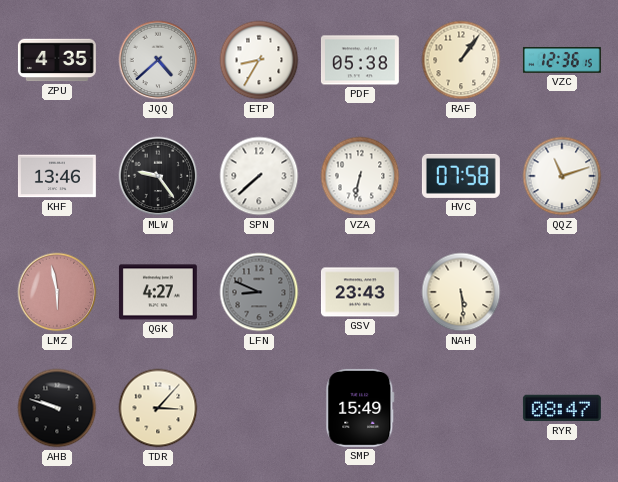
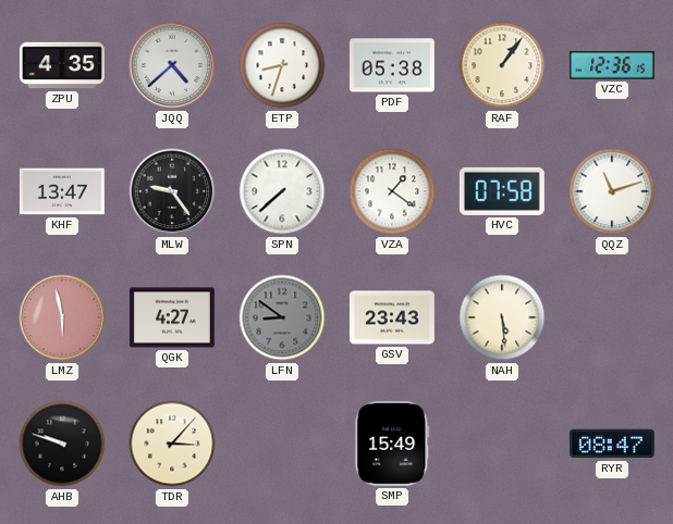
ETP: 8:35 -> 8:33 (282, 65)
KHF: 13:46 -> 13:47 (62, 191)
VZA: 6:32 -> 1:21 (392, 191)
LFN: 8:49 -> 8:51 (282, 317)
